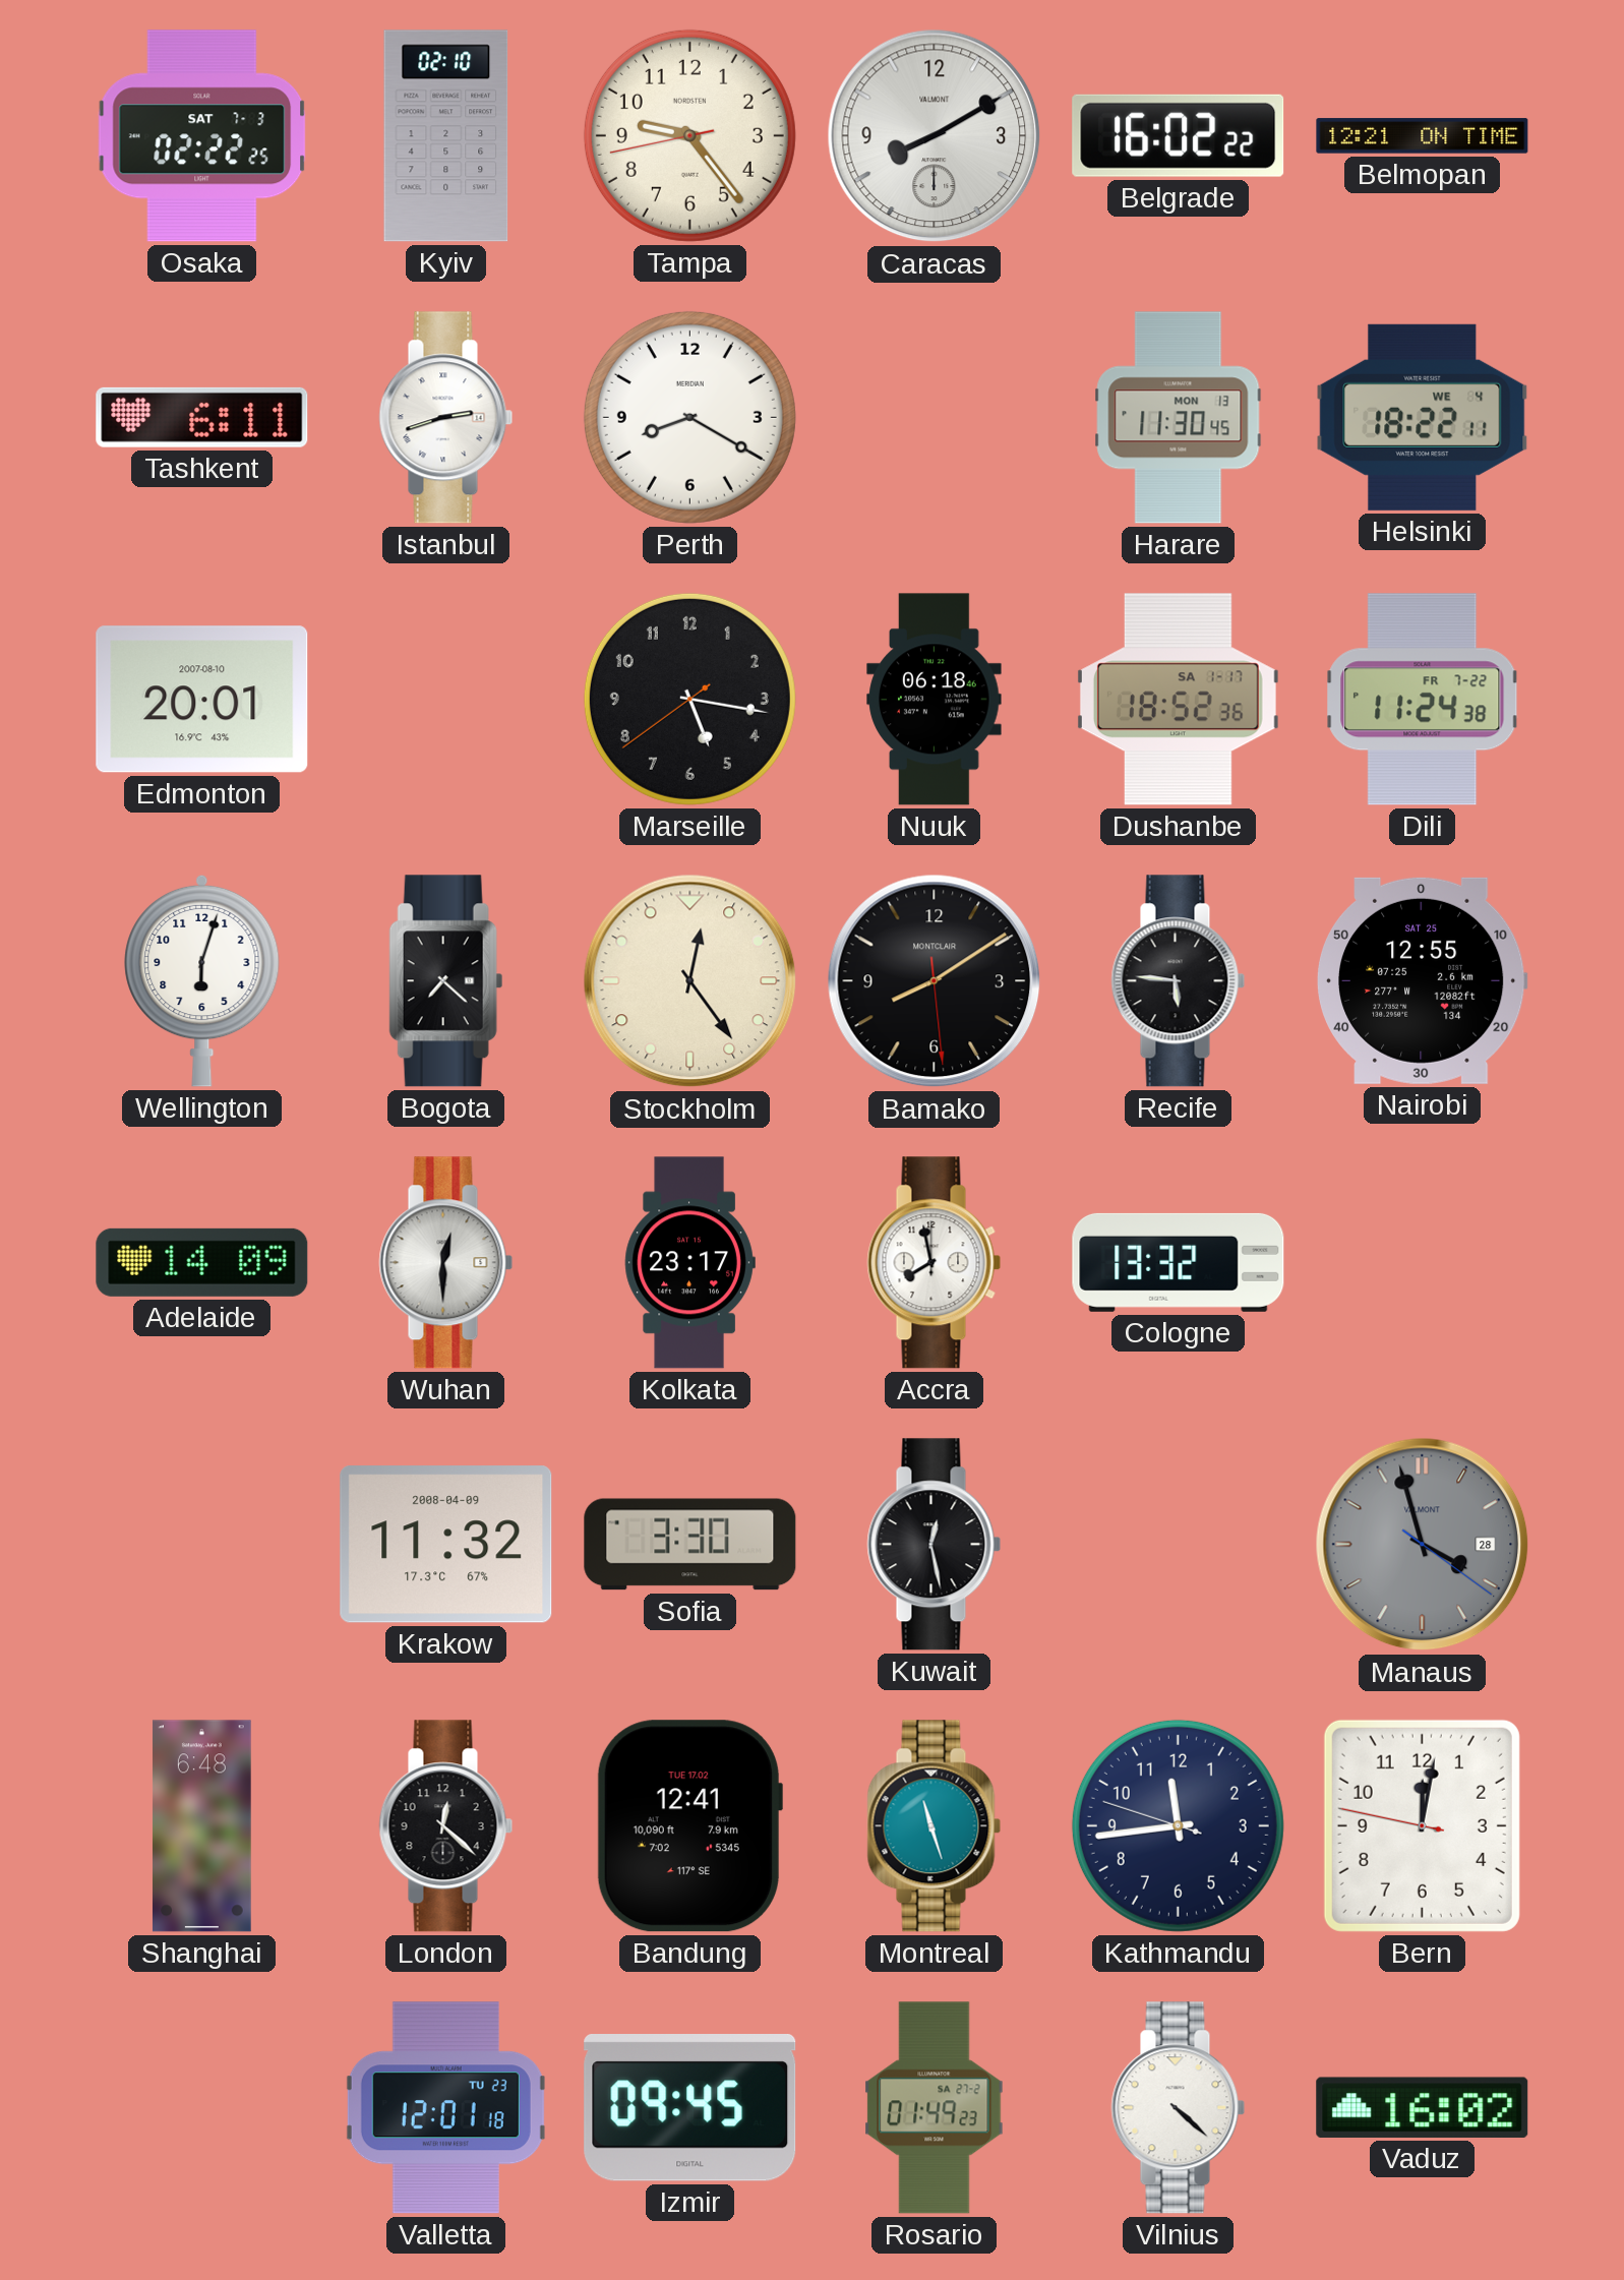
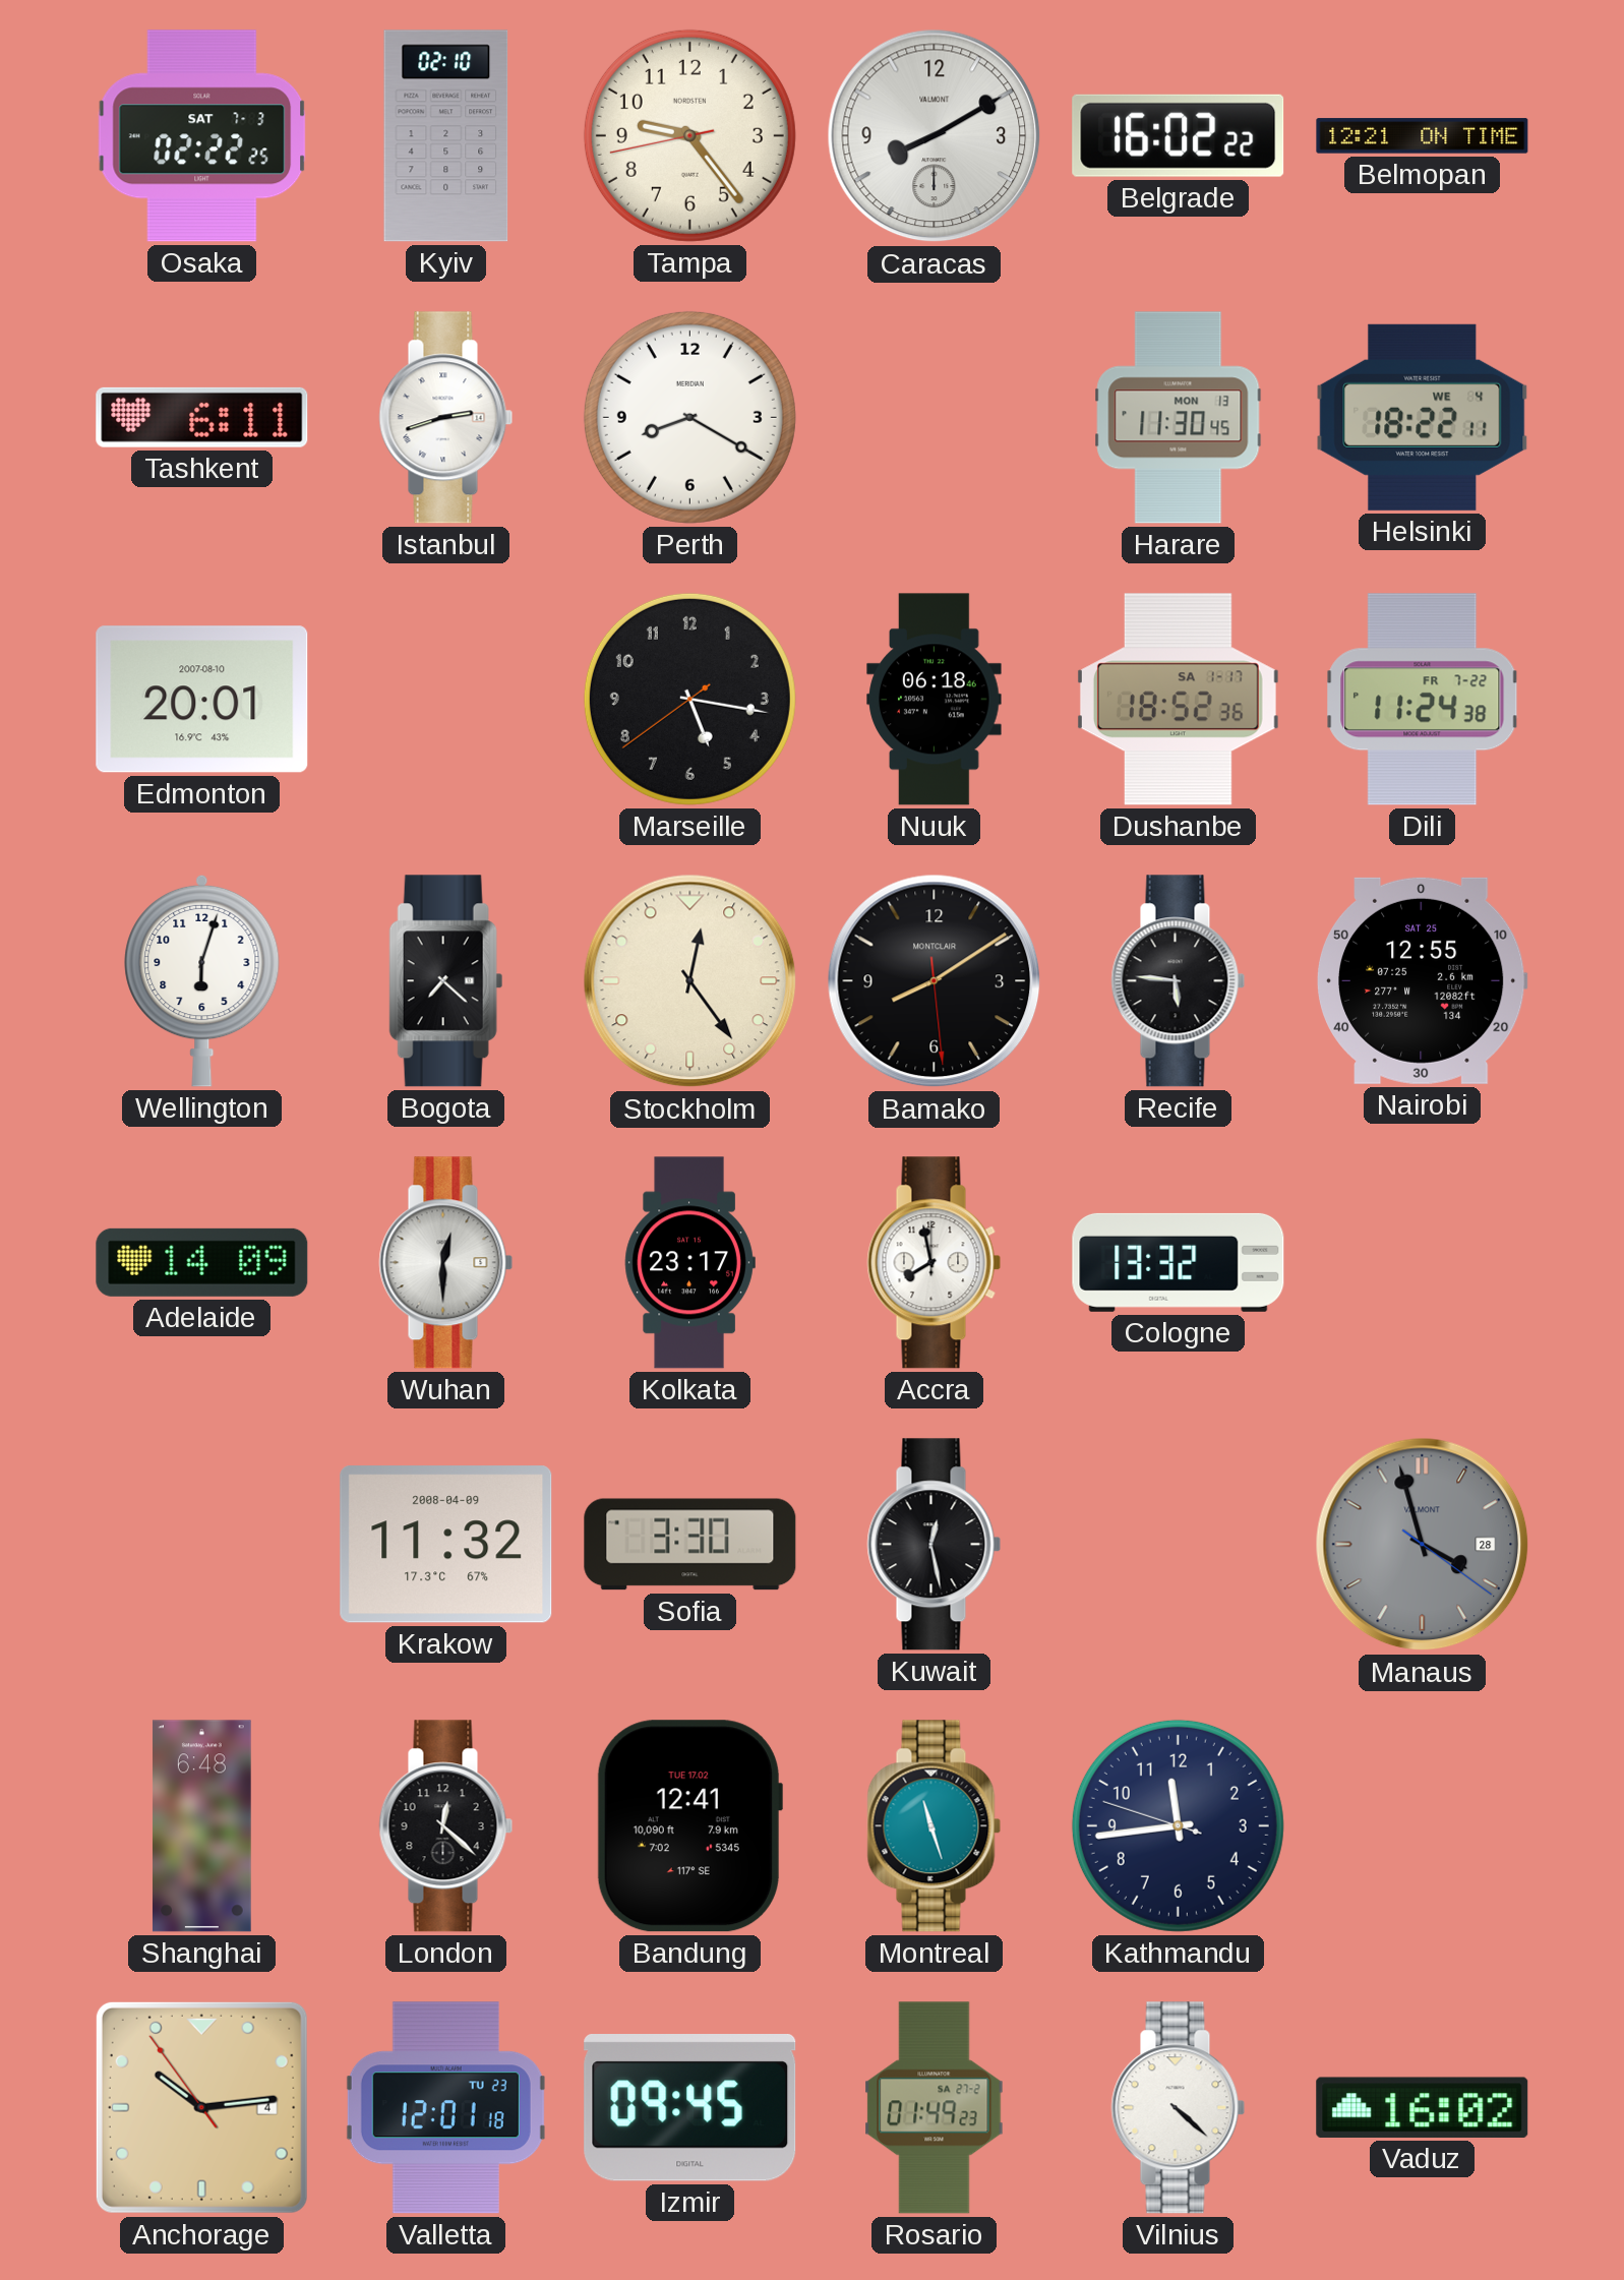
Bern: 12:01 -> none (1422, 1825)
Anchorage: none -> 10:13 (201, 2107)
